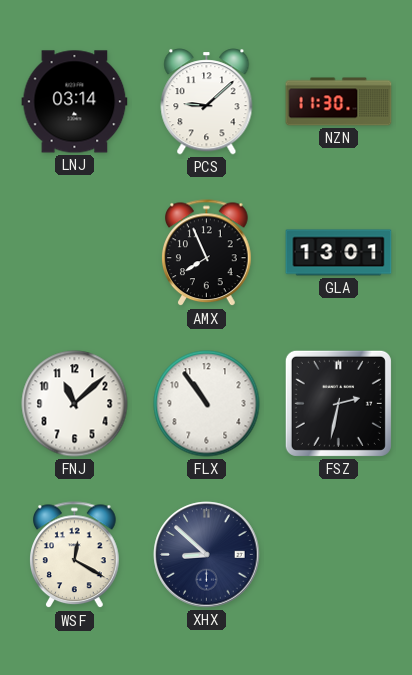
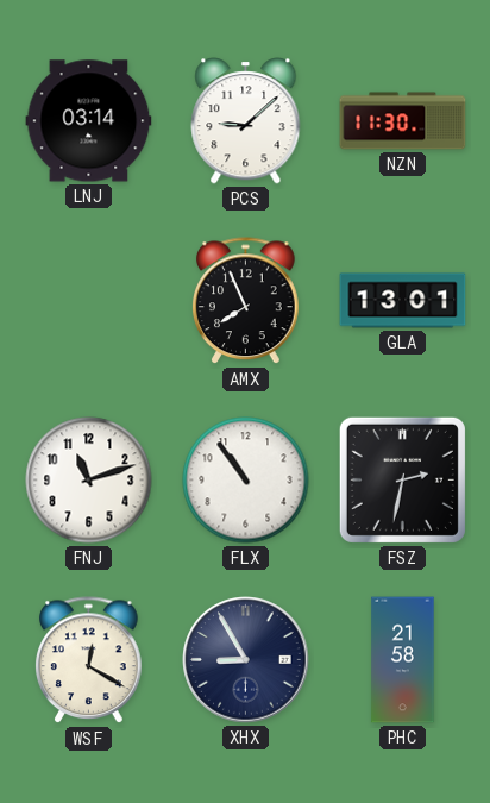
FNJ: 11:08 -> 11:12 (89, 481)
XHX: 8:52 -> 8:55 (246, 660)
PHC: none -> 21:58 (403, 660)
